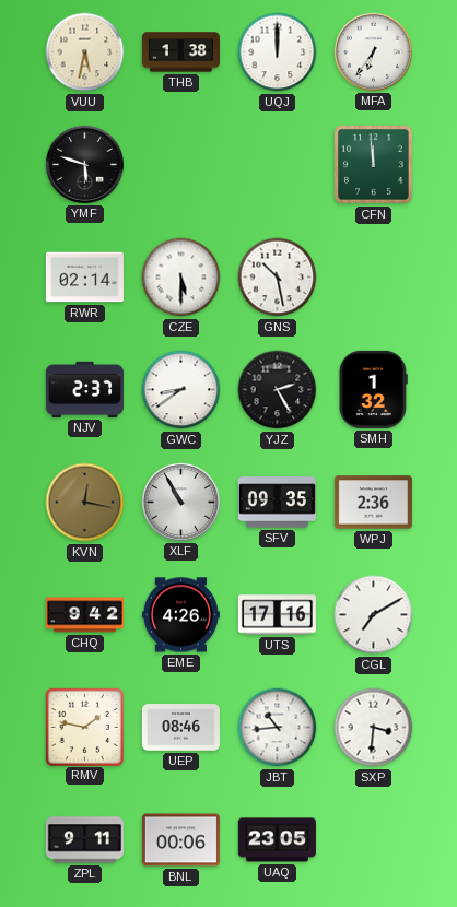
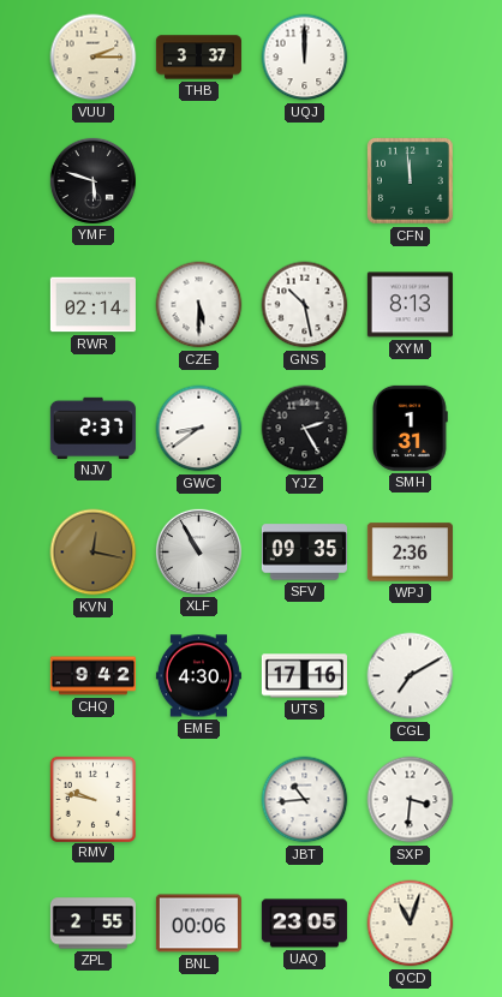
VUU: 5:32 -> 2:15 (94, 58)
THB: 1:38 -> 3:37 (198, 58)
MFA: 6:36 -> none (373, 51)
XYM: none -> 8:13 (410, 305)
SMH: 1:32 -> 1:31 (411, 428)
EME: 4:26 -> 4:30 (198, 676)
RMV: 1:47 -> 9:47 (92, 799)
UEP: 08:46 -> none (180, 728)
ZPL: 9:11 -> 2:55 (92, 924)
QCD: none -> 11:03 (411, 924)
